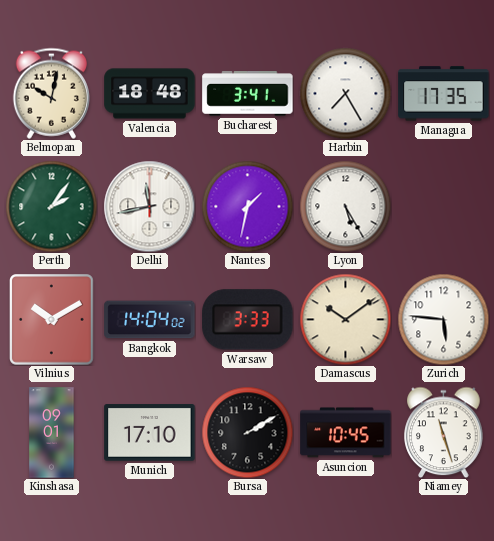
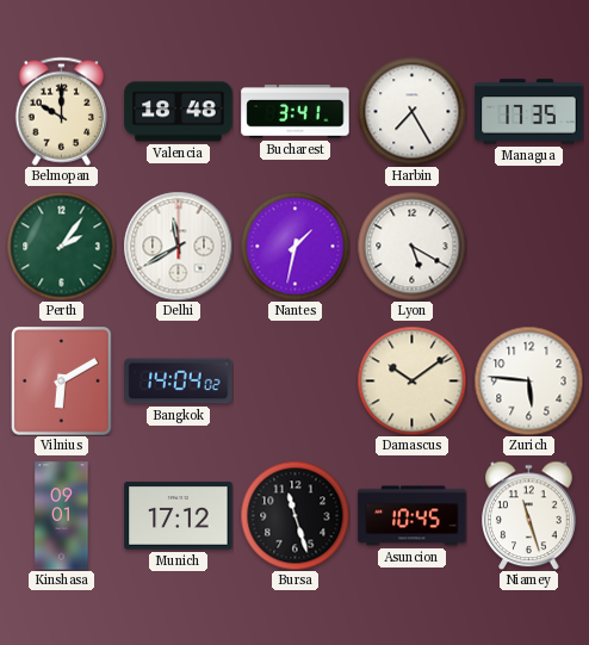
Belmopan: 10:02 -> 10:00 (61, 111)
Delhi: 11:43 -> 11:40 (178, 246)
Lyon: 5:25 -> 5:20 (411, 246)
Vilnius: 10:10 -> 6:10 (62, 382)
Warsaw: 3:33 -> none (248, 320)
Munich: 17:10 -> 17:12 (179, 516)
Bursa: 2:10 -> 11:27 (294, 515)
